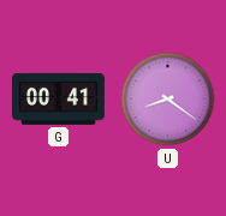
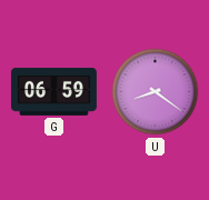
G: 00:41 -> 06:59 (53, 92)
